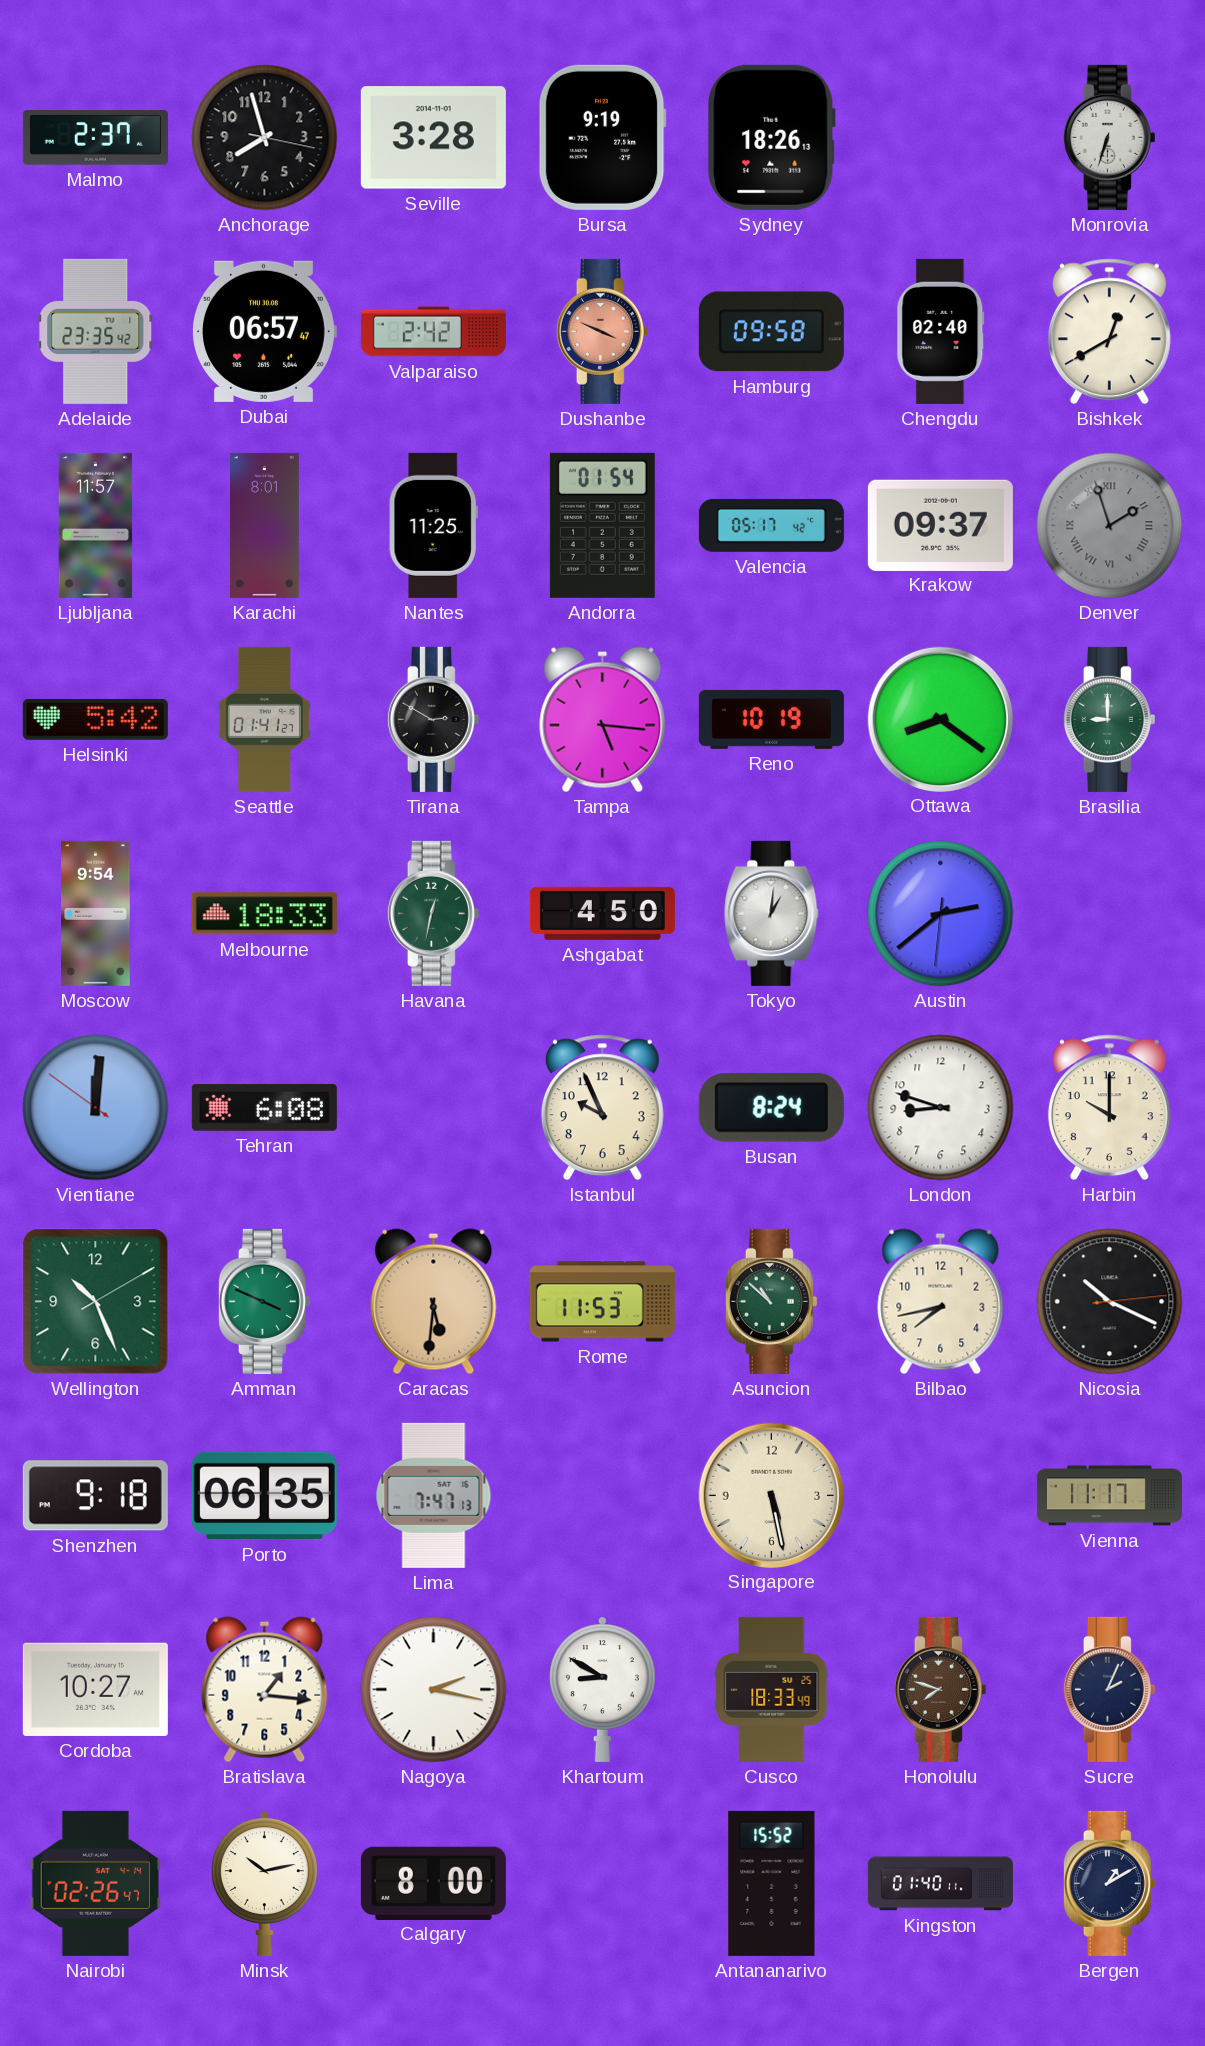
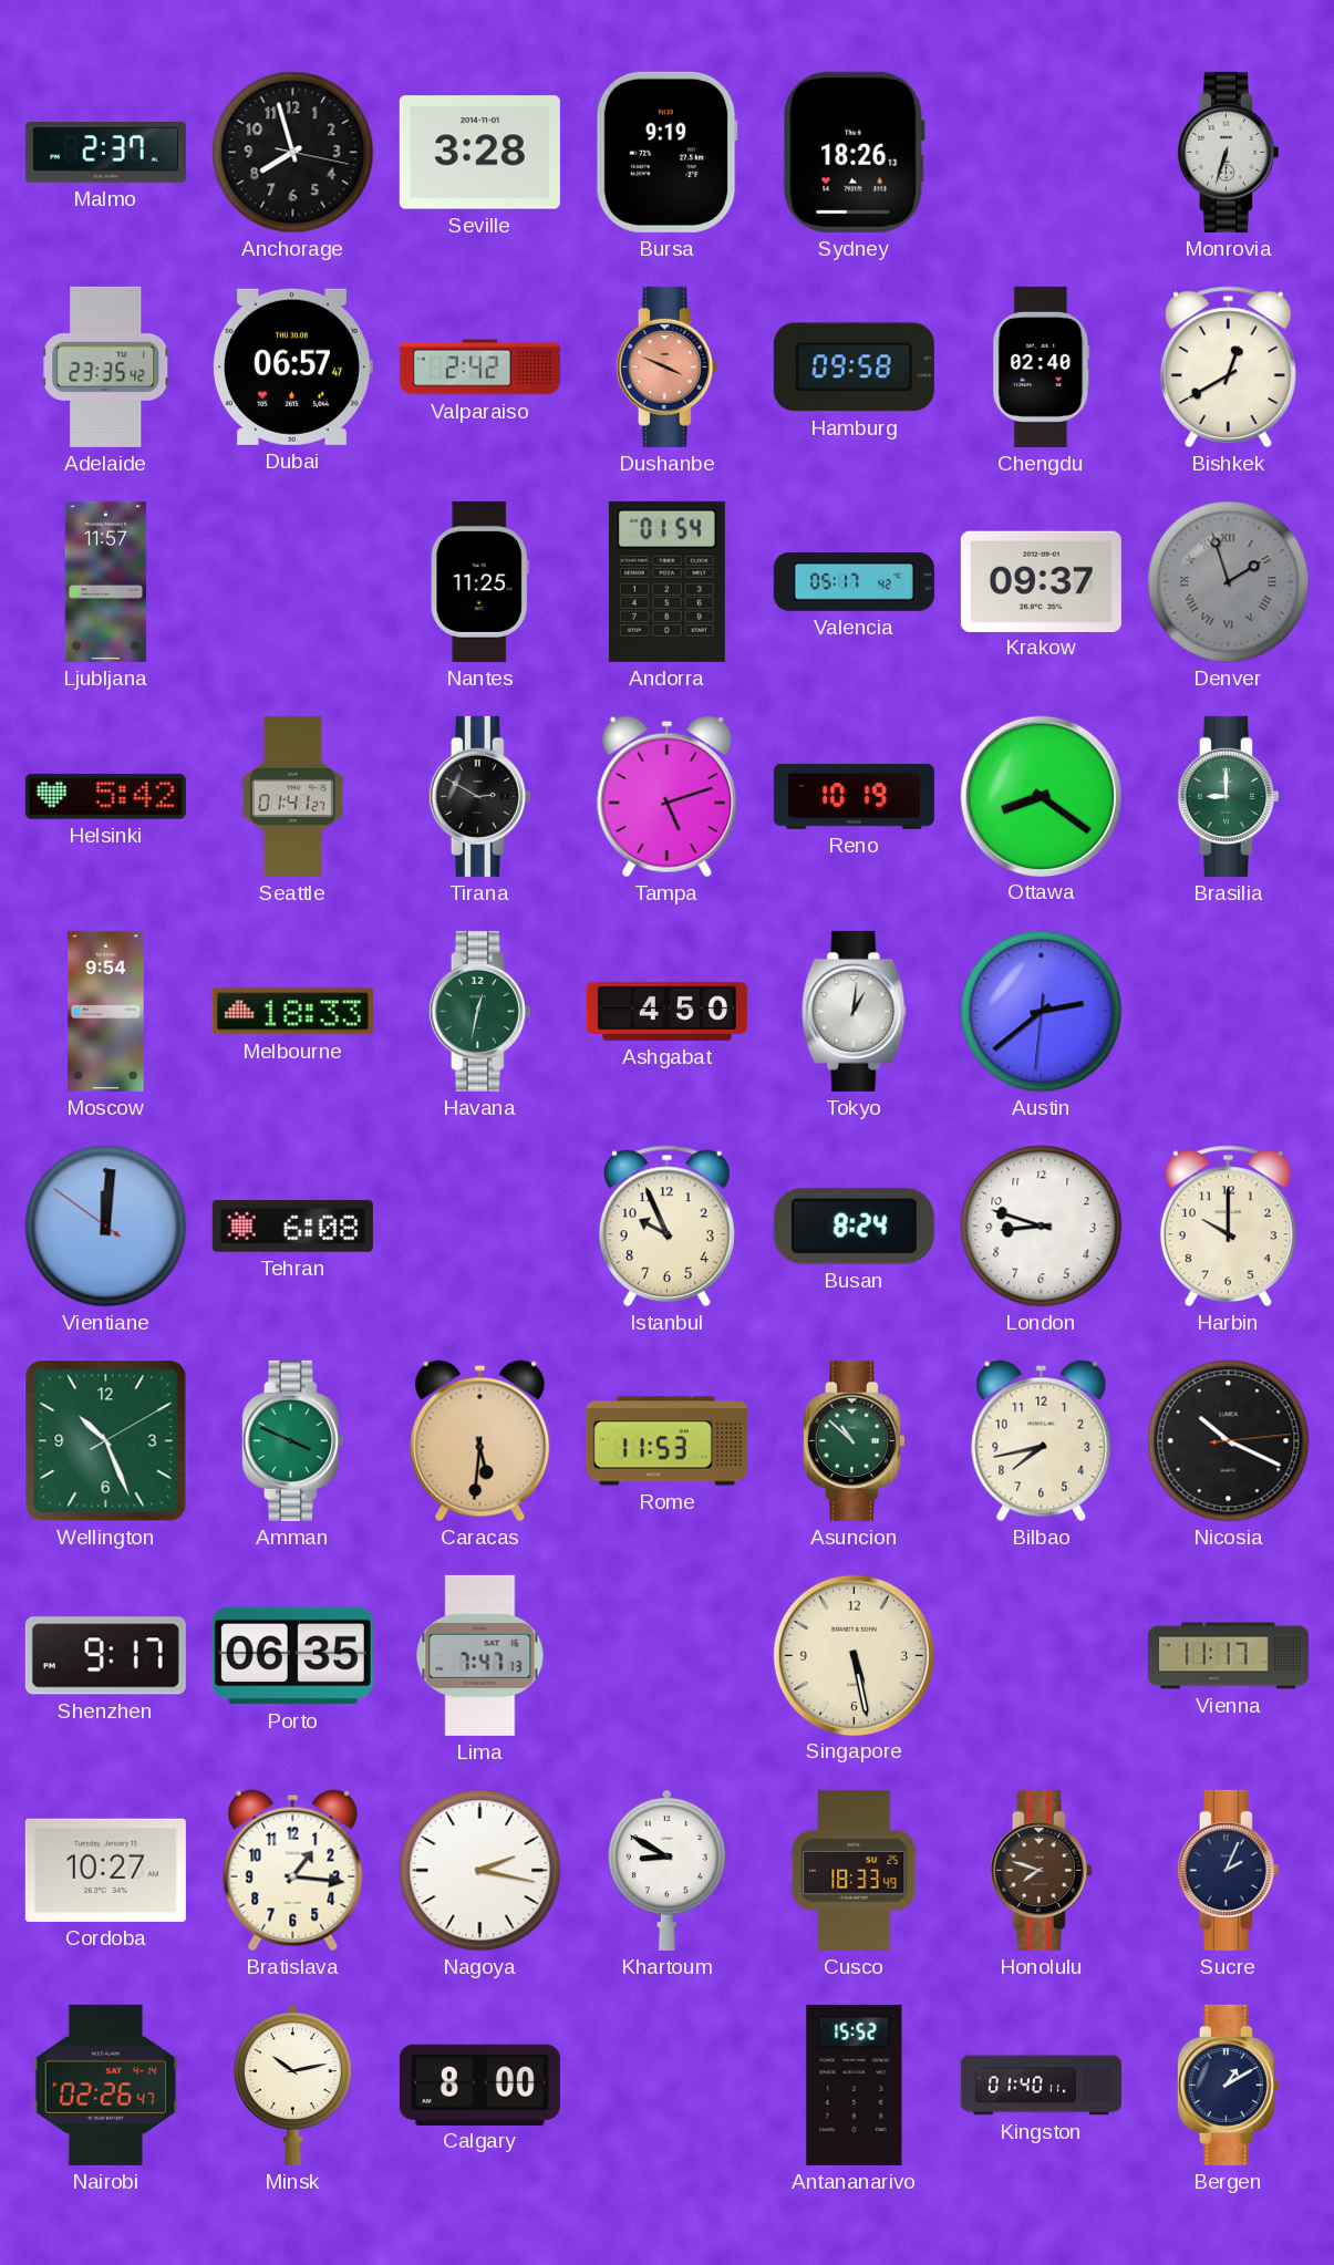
Karachi: 8:01 -> none (264, 525)
Tampa: 5:16 -> 5:12 (668, 797)
Shenzhen: 9:18 -> 9:17 (105, 1656)
